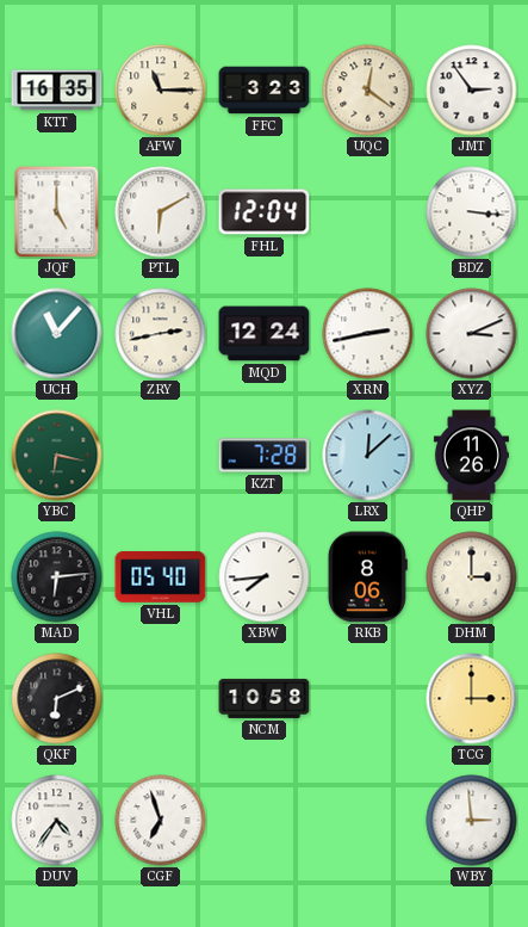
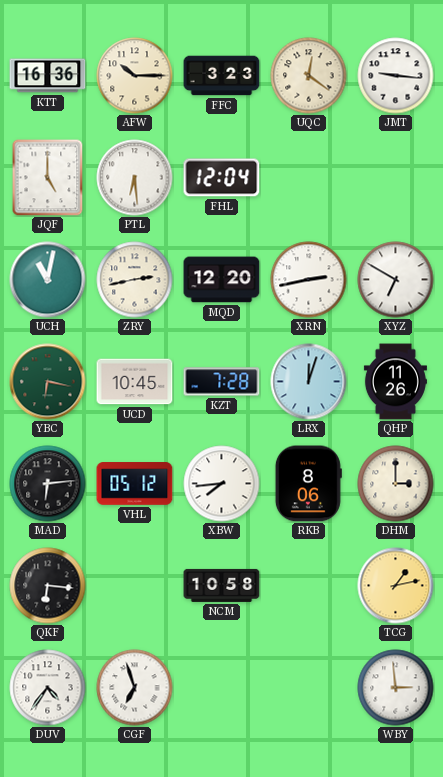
KTT: 16:35 -> 16:36 (48, 76)
AFW: 11:15 -> 10:15 (135, 76)
JMT: 2:54 -> 9:16 (396, 76)
PTL: 6:10 -> 6:29 (135, 178)
BDZ: 3:16 -> none (472, 212)
UCH: 11:07 -> 11:02 (48, 280)
MQD: 12:24 -> 12:20 (222, 280)
XYZ: 3:11 -> 6:50 (396, 280)
UCD: none -> 10:45 (135, 382)
LRX: 12:08 -> 12:03 (309, 382)
VHL: 05:40 -> 05:12 (135, 484)
QKF: 6:11 -> 6:16 (48, 586)
TCG: 3:00 -> 1:13 (396, 586)
